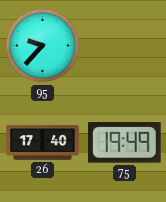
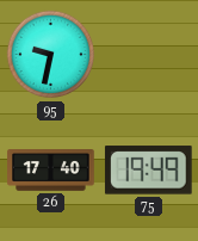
95: 9:37 -> 9:32 (51, 55)
